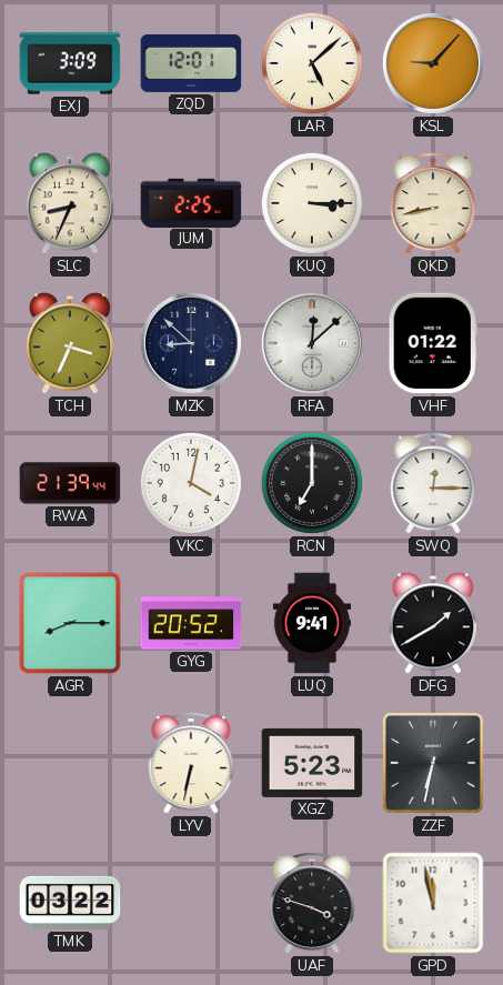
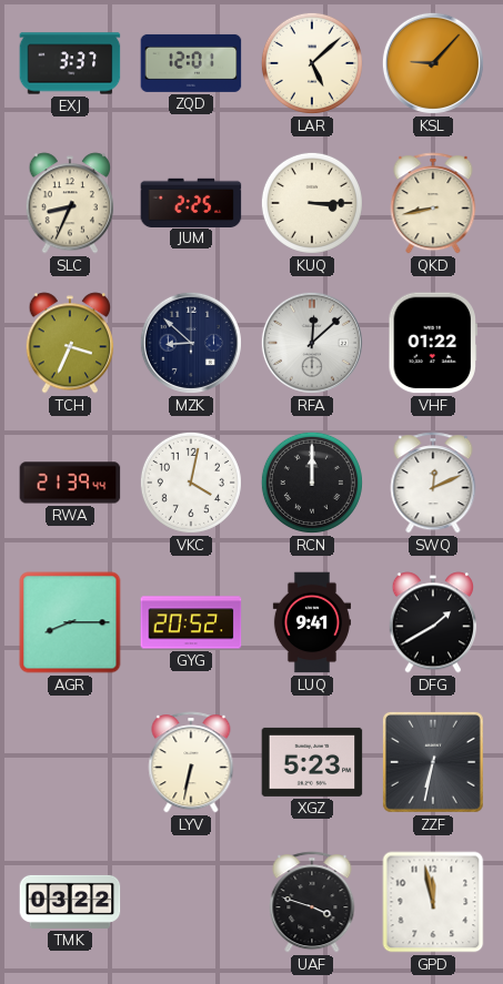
EXJ: 3:09 -> 3:37 (70, 63)
RCN: 7:00 -> 12:00 (312, 483)
SWQ: 12:15 -> 12:11 (433, 483)
